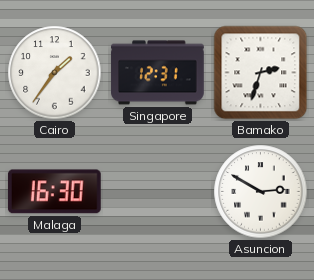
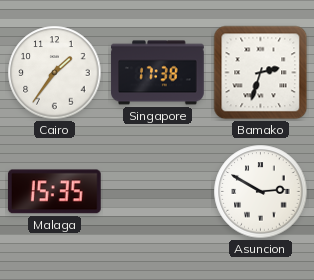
Singapore: 12:31 -> 17:38 (158, 73)
Malaga: 16:30 -> 15:35 (54, 192)
